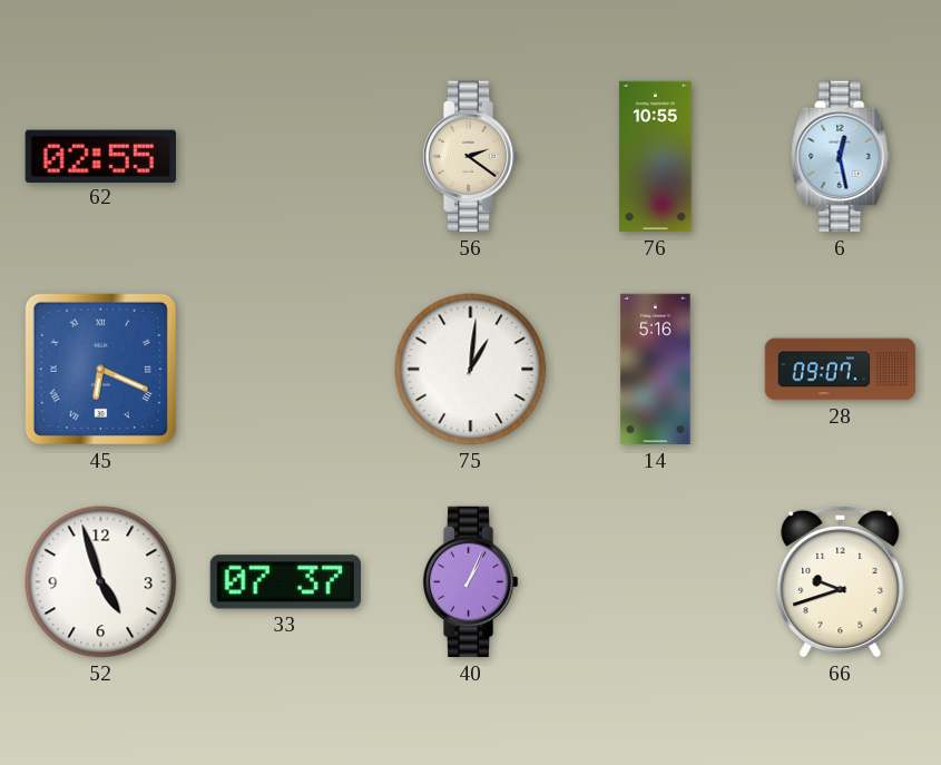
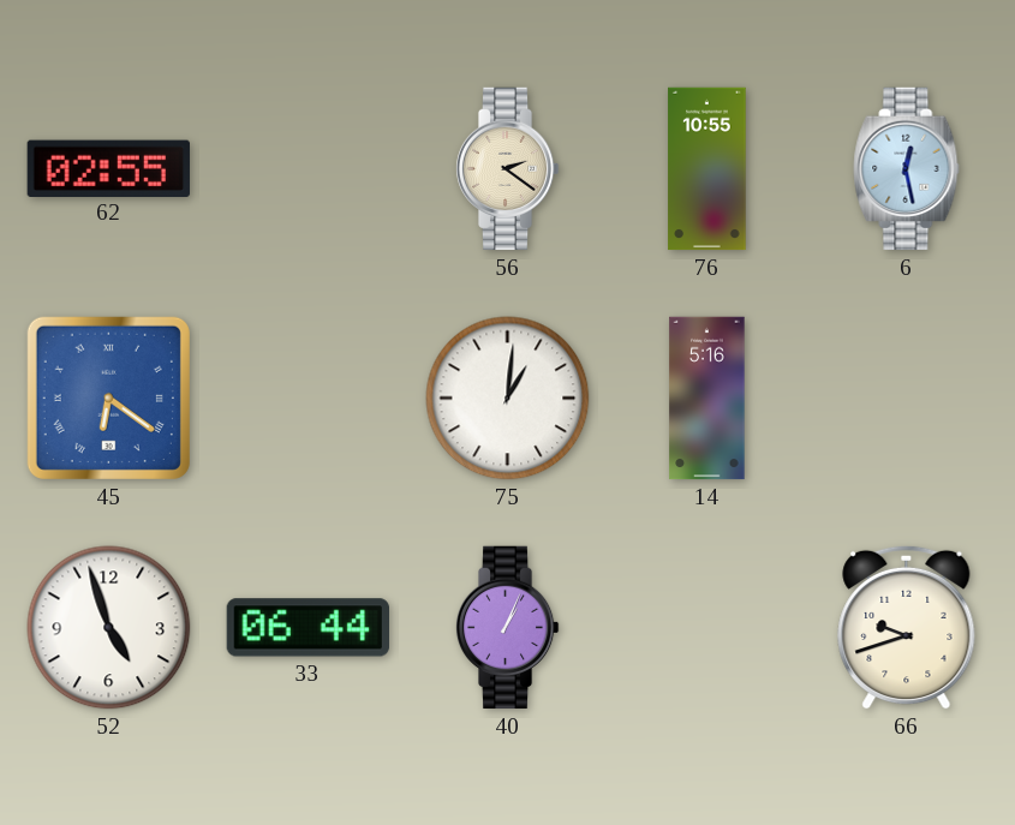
45: 6:19 -> 6:21 (108, 397)
28: 09:07 -> none (841, 370)
33: 07:37 -> 06:44 (308, 628)
